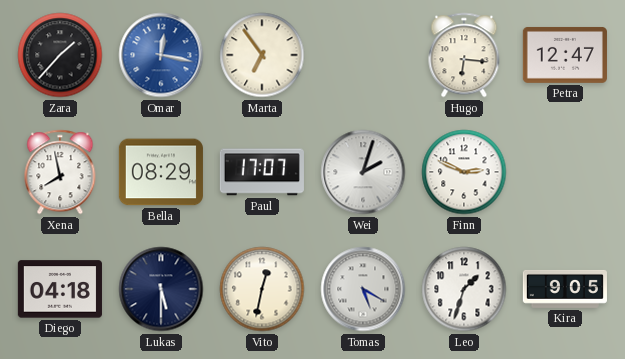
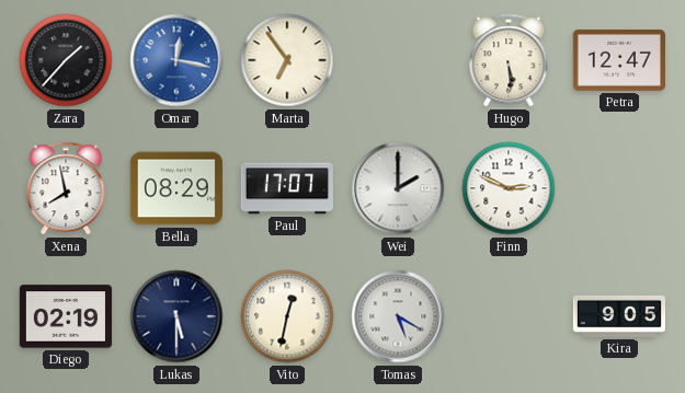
Hugo: 6:16 -> 5:29 (509, 60)
Wei: 2:03 -> 2:00 (398, 188)
Diego: 04:18 -> 02:19 (66, 316)
Leo: 1:33 -> none (464, 289)
